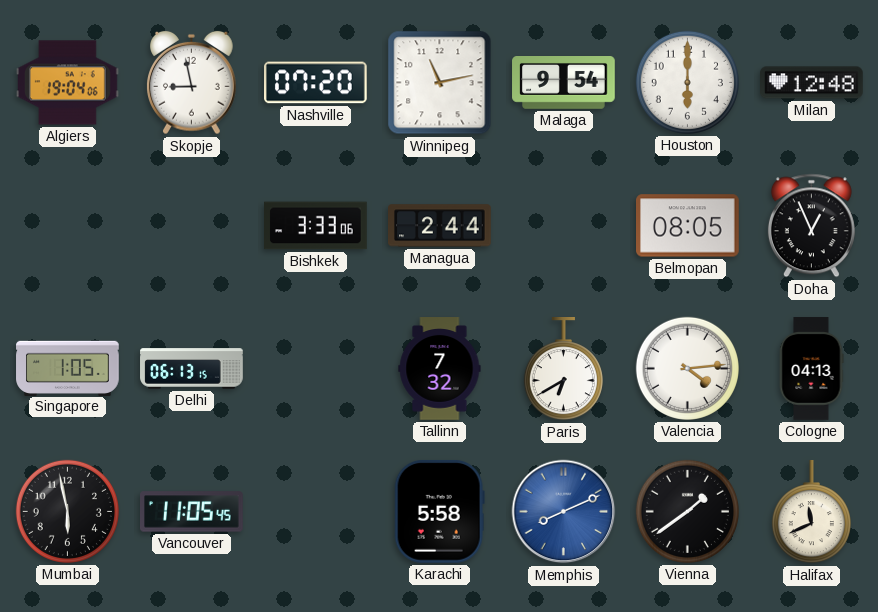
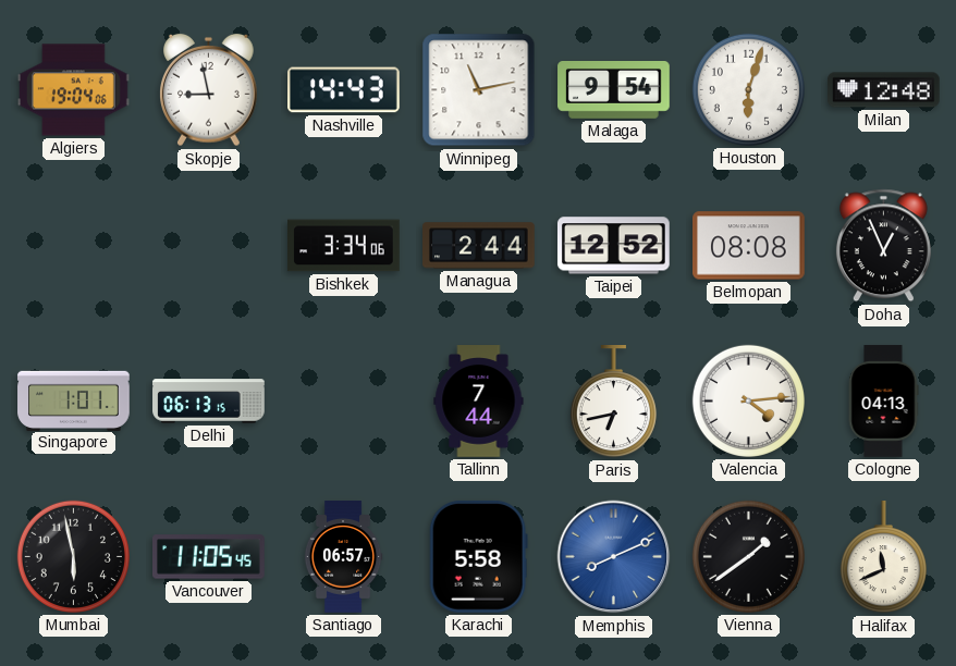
Nashville: 07:20 -> 14:43 (344, 90)
Houston: 6:00 -> 6:03 (748, 89)
Bishkek: 3:33 -> 3:34 (344, 246)
Taipei: none -> 12:52 (613, 246)
Belmopan: 08:05 -> 08:08 (749, 246)
Singapore: 1:05 -> 1:01 (74, 400)
Tallinn: 7:32 -> 7:44 (479, 402)
Paris: 6:40 -> 6:43 (613, 403)
Santiago: none -> 06:57 (343, 557)
